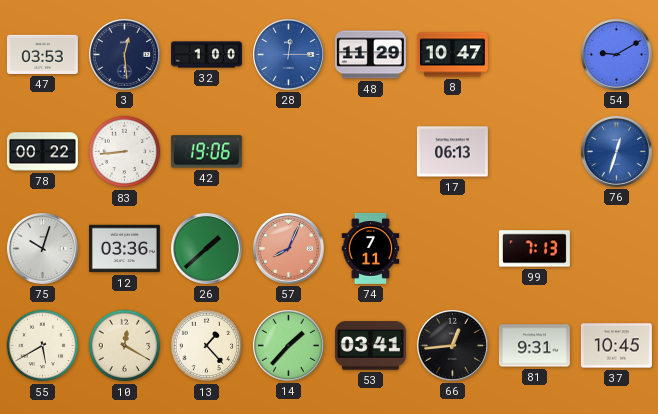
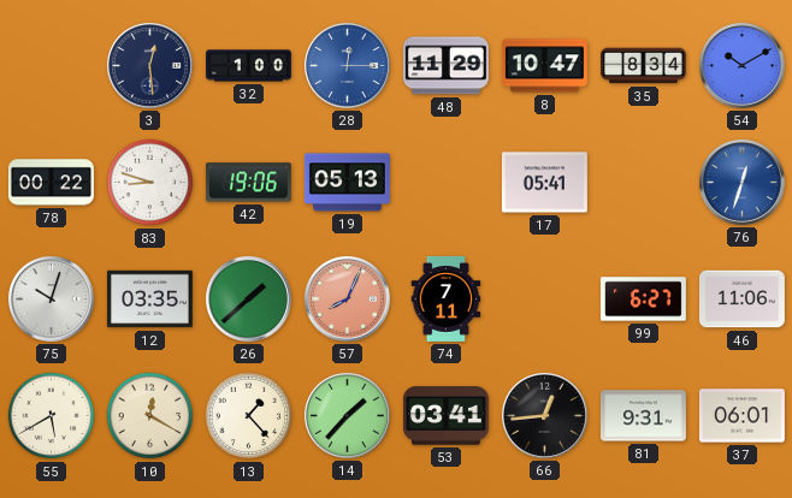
47: 03:53 -> none (42, 54)
35: none -> 8:34 (644, 66)
54: 9:10 -> 10:10 (741, 65)
83: 8:44 -> 8:48 (150, 183)
19: none -> 05:13 (347, 183)
17: 06:13 -> 05:41 (544, 183)
12: 03:36 -> 03:35 (149, 300)
99: 7:13 -> 6:27 (643, 300)
46: none -> 11:06 (741, 300)
37: 10:45 -> 06:01 (741, 416)
